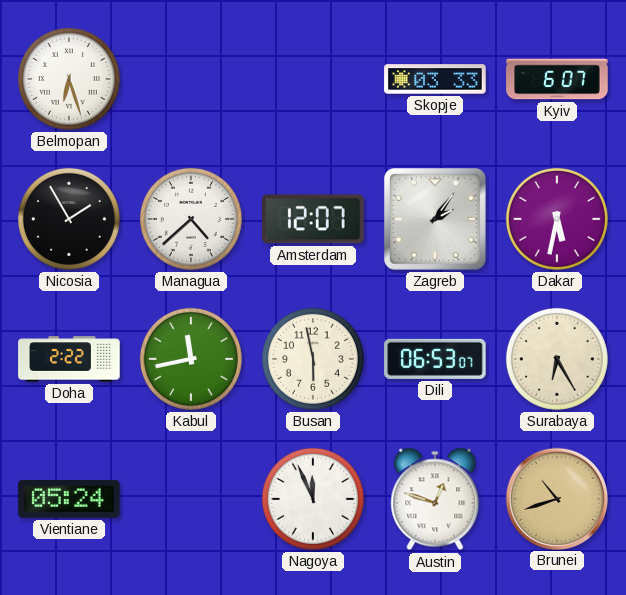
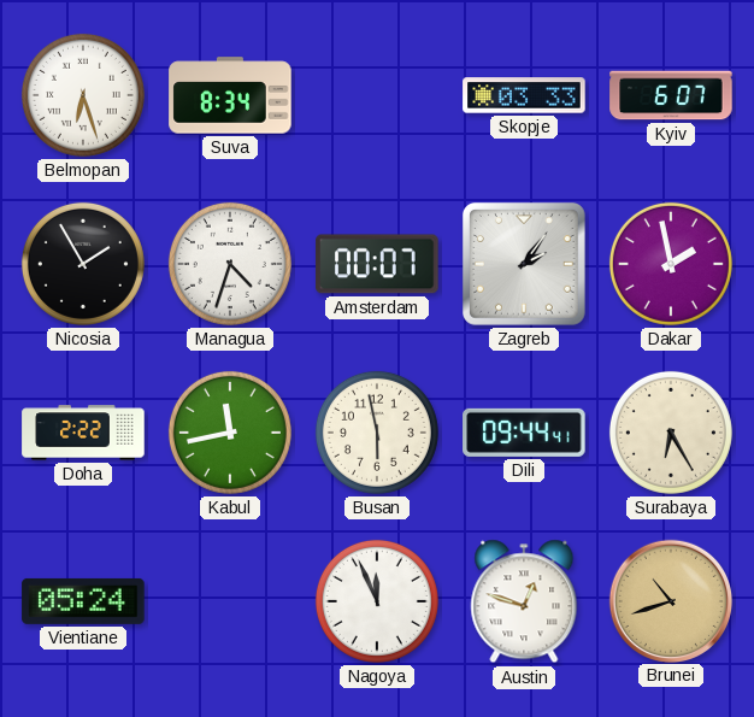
Suva: none -> 8:34 (230, 95)
Managua: 4:38 -> 4:33 (230, 264)
Amsterdam: 12:07 -> 00:07 (377, 264)
Dakar: 5:32 -> 1:58 (671, 264)
Dili: 06:53 -> 09:44 (524, 433)
